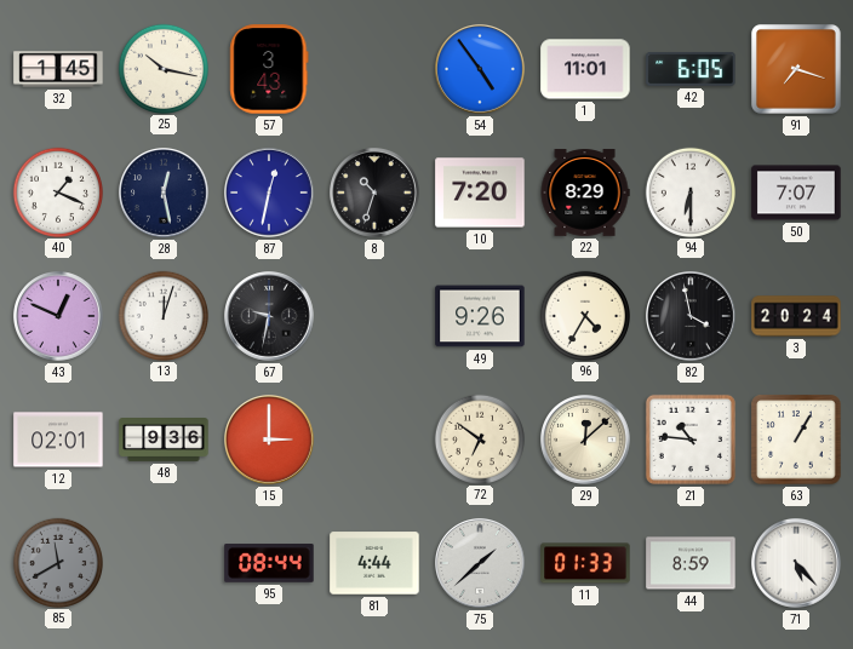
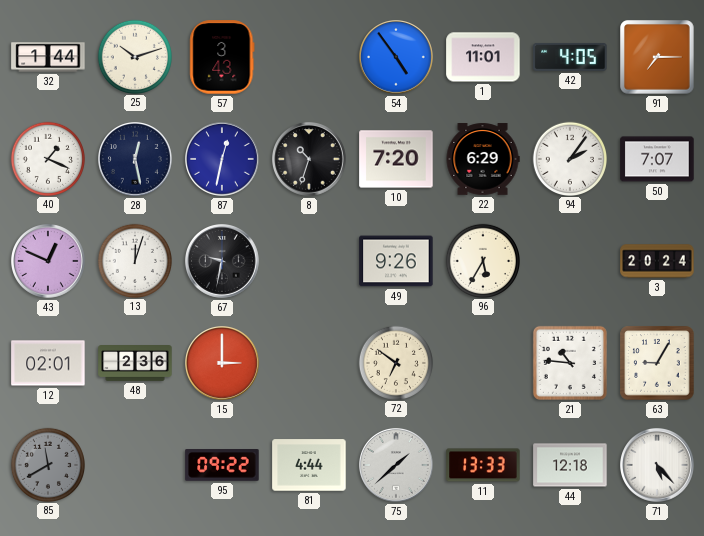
32: 1:45 -> 1:44 (48, 57)
25: 10:17 -> 10:12 (134, 56)
42: 6:05 -> 4:05 (570, 57)
91: 7:18 -> 7:15 (657, 57)
22: 8:29 -> 6:29 (483, 159)
94: 6:30 -> 2:06 (569, 158)
96: 4:35 -> 5:35 (482, 260)
82: 3:58 -> none (692, 317)
48: 9:36 -> 2:36 (135, 364)
29: 12:08 -> none (586, 441)
63: 1:05 -> 9:05 (657, 363)
95: 08:44 -> 09:22 (222, 465)
11: 01:33 -> 13:33 (483, 465)
44: 8:59 -> 12:18 (570, 465)
